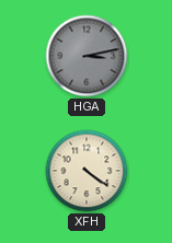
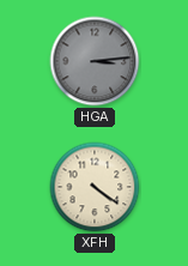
HGA: 3:13 -> 3:14 (95, 61)
